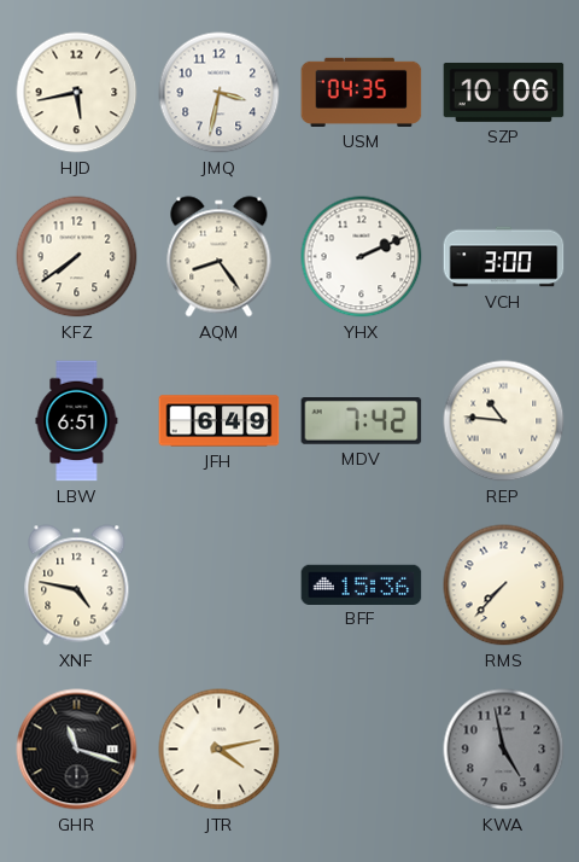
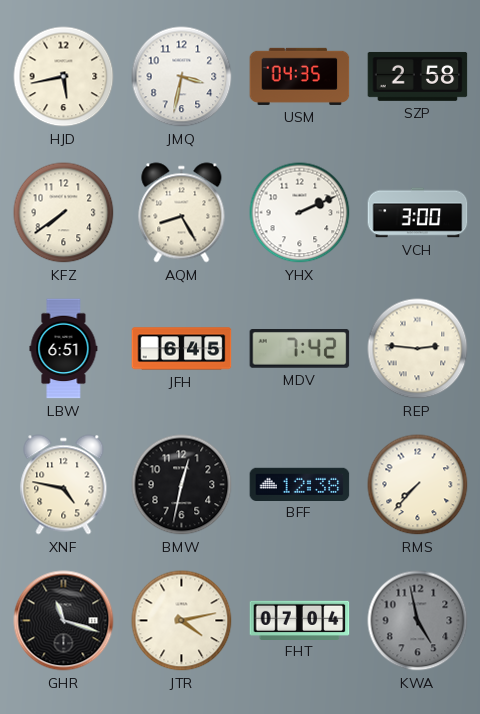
SZP: 10:06 -> 2:58 (418, 76)
AQM: 8:24 -> 8:25 (182, 213)
JFH: 6:49 -> 6:45 (182, 349)
REP: 10:46 -> 2:46 (418, 349)
BMW: none -> 12:32 (182, 485)
BFF: 15:36 -> 12:38 (300, 484)
FHT: none -> 07:04 (300, 620)
